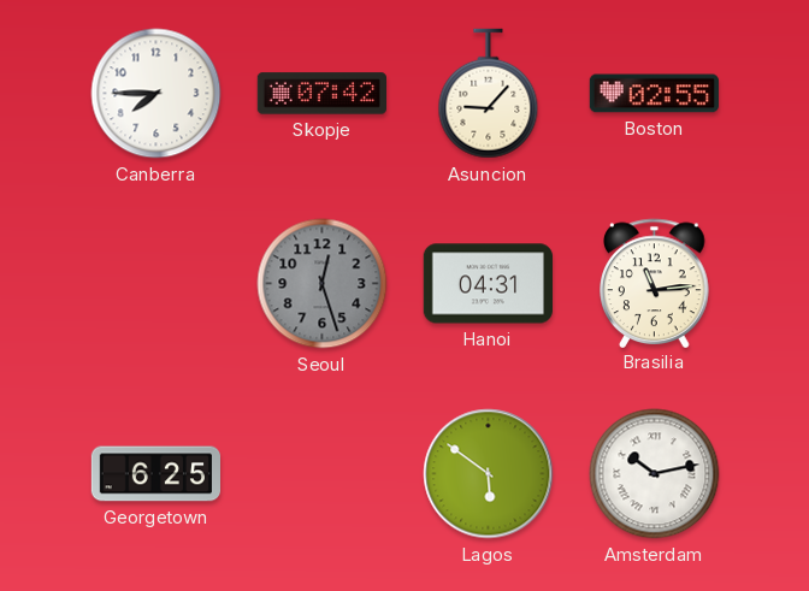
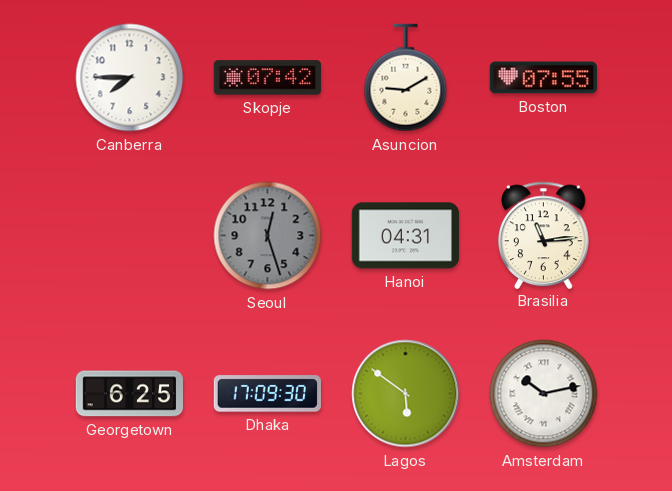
Asuncion: 9:07 -> 9:10 (406, 78)
Boston: 02:55 -> 07:55 (543, 78)
Dhaka: none -> 17:09 (267, 394)
